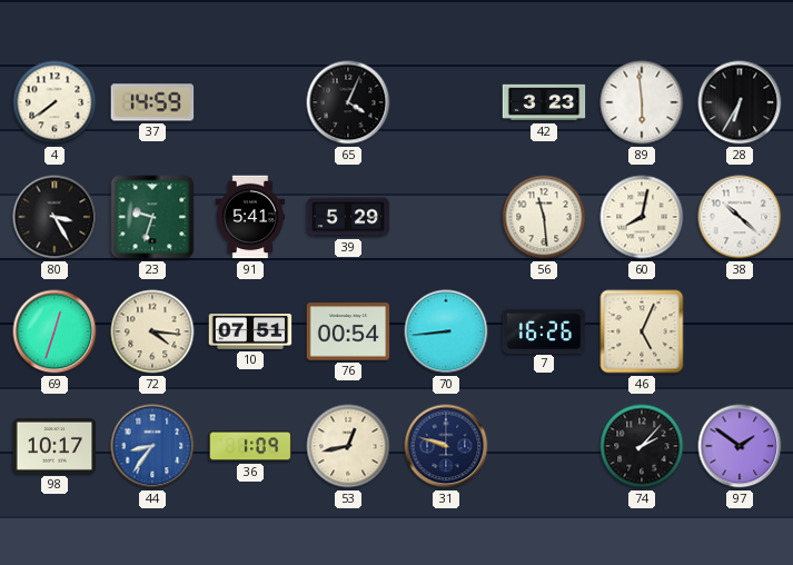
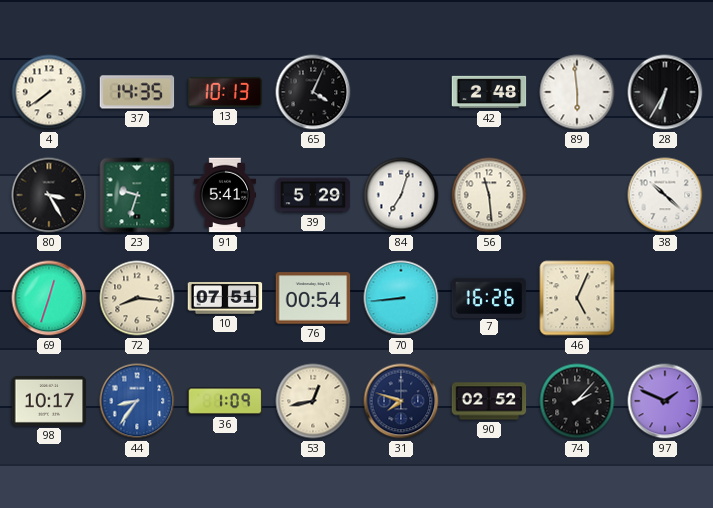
37: 14:59 -> 14:35 (137, 92)
13: none -> 10:13 (225, 92)
42: 3:23 -> 2:48 (489, 92)
84: none -> 7:03 (401, 195)
60: 8:02 -> none (642, 217)
72: 4:16 -> 8:16 (137, 298)
31: 9:48 -> 7:48 (401, 401)
90: none -> 02:52 (489, 401)
97: 1:51 -> 1:49 (665, 401)
